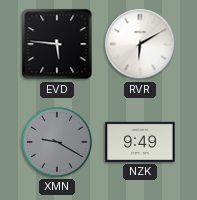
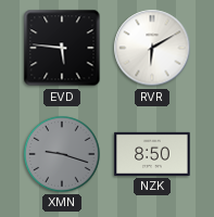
XMN: 9:20 -> 9:18 (62, 154)
NZK: 9:49 -> 8:50 (152, 154)
